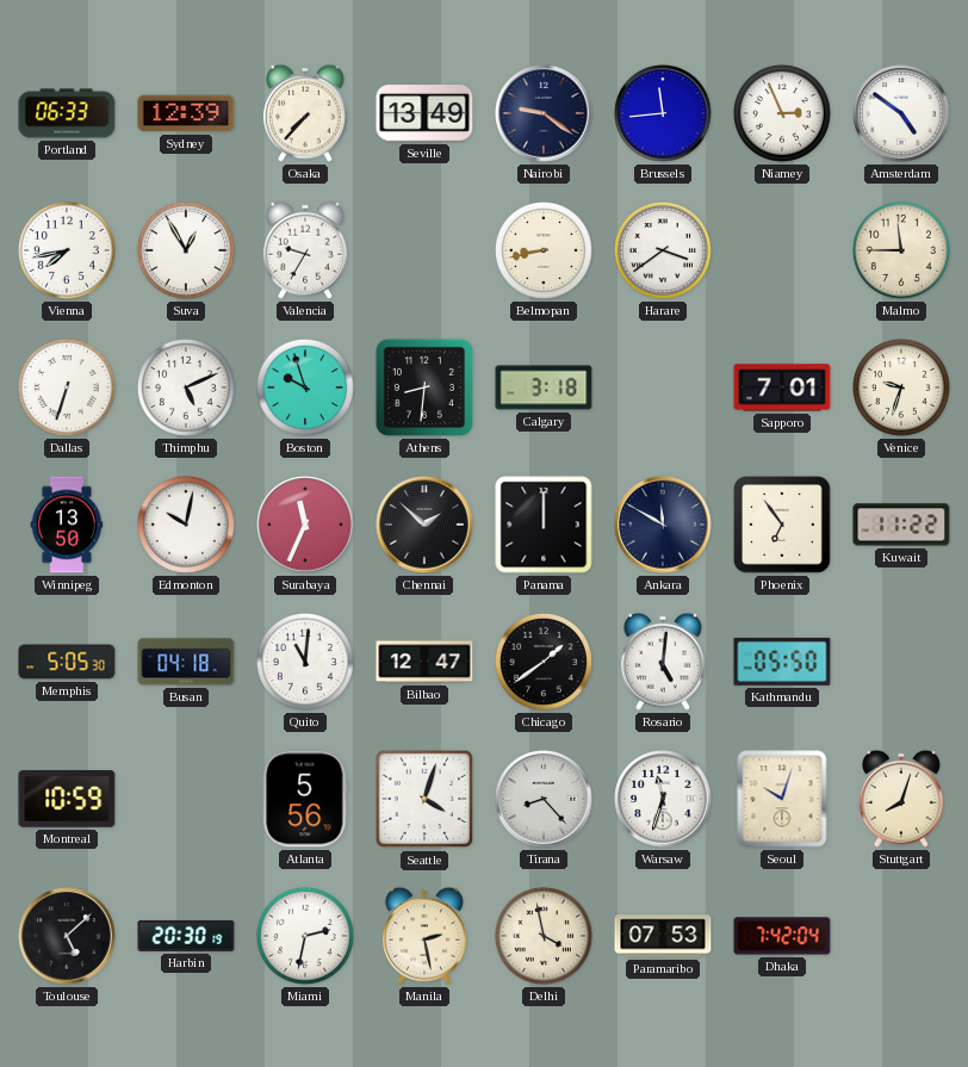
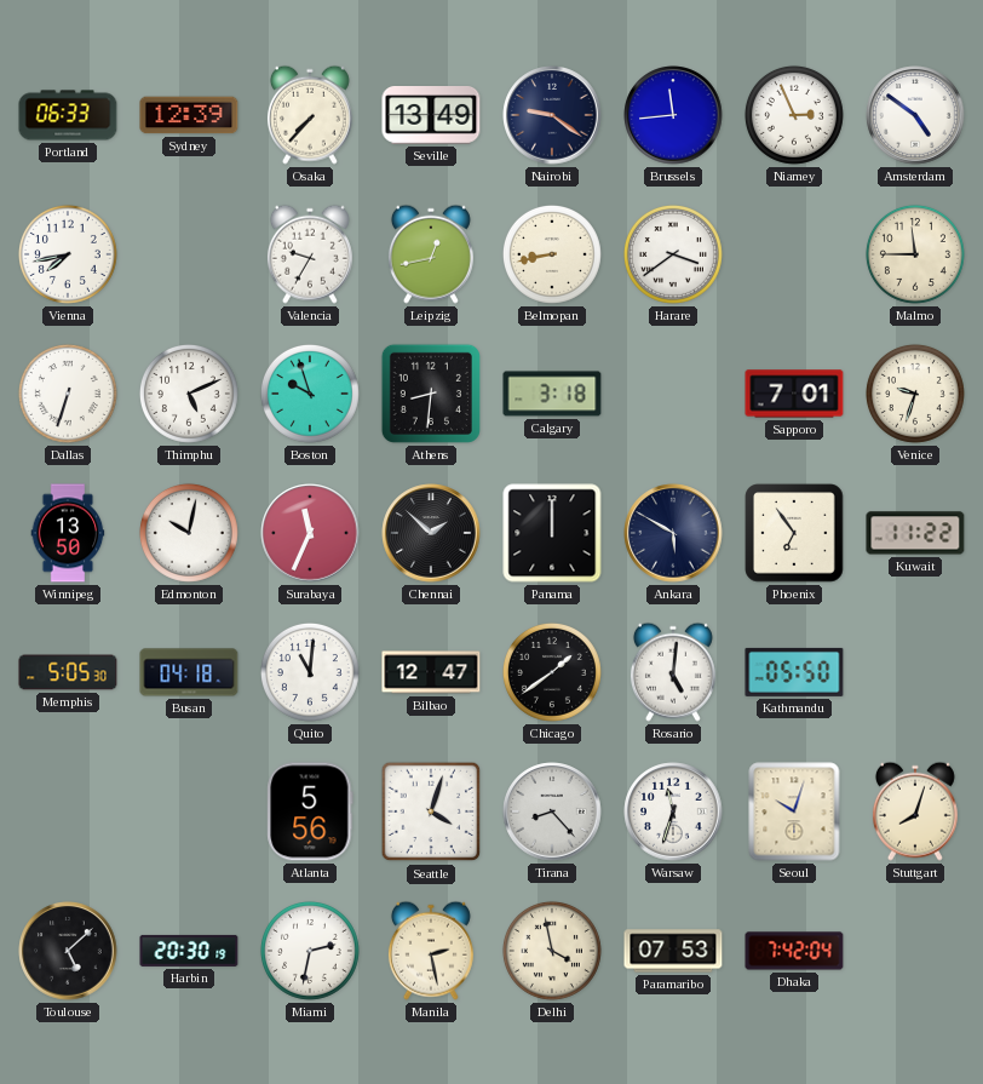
Suva: 12:55 -> none (186, 250)
Leipzig: none -> 12:43 (431, 254)
Ankara: 11:50 -> 5:50 (673, 533)
Montreal: 10:59 -> none (67, 799)
